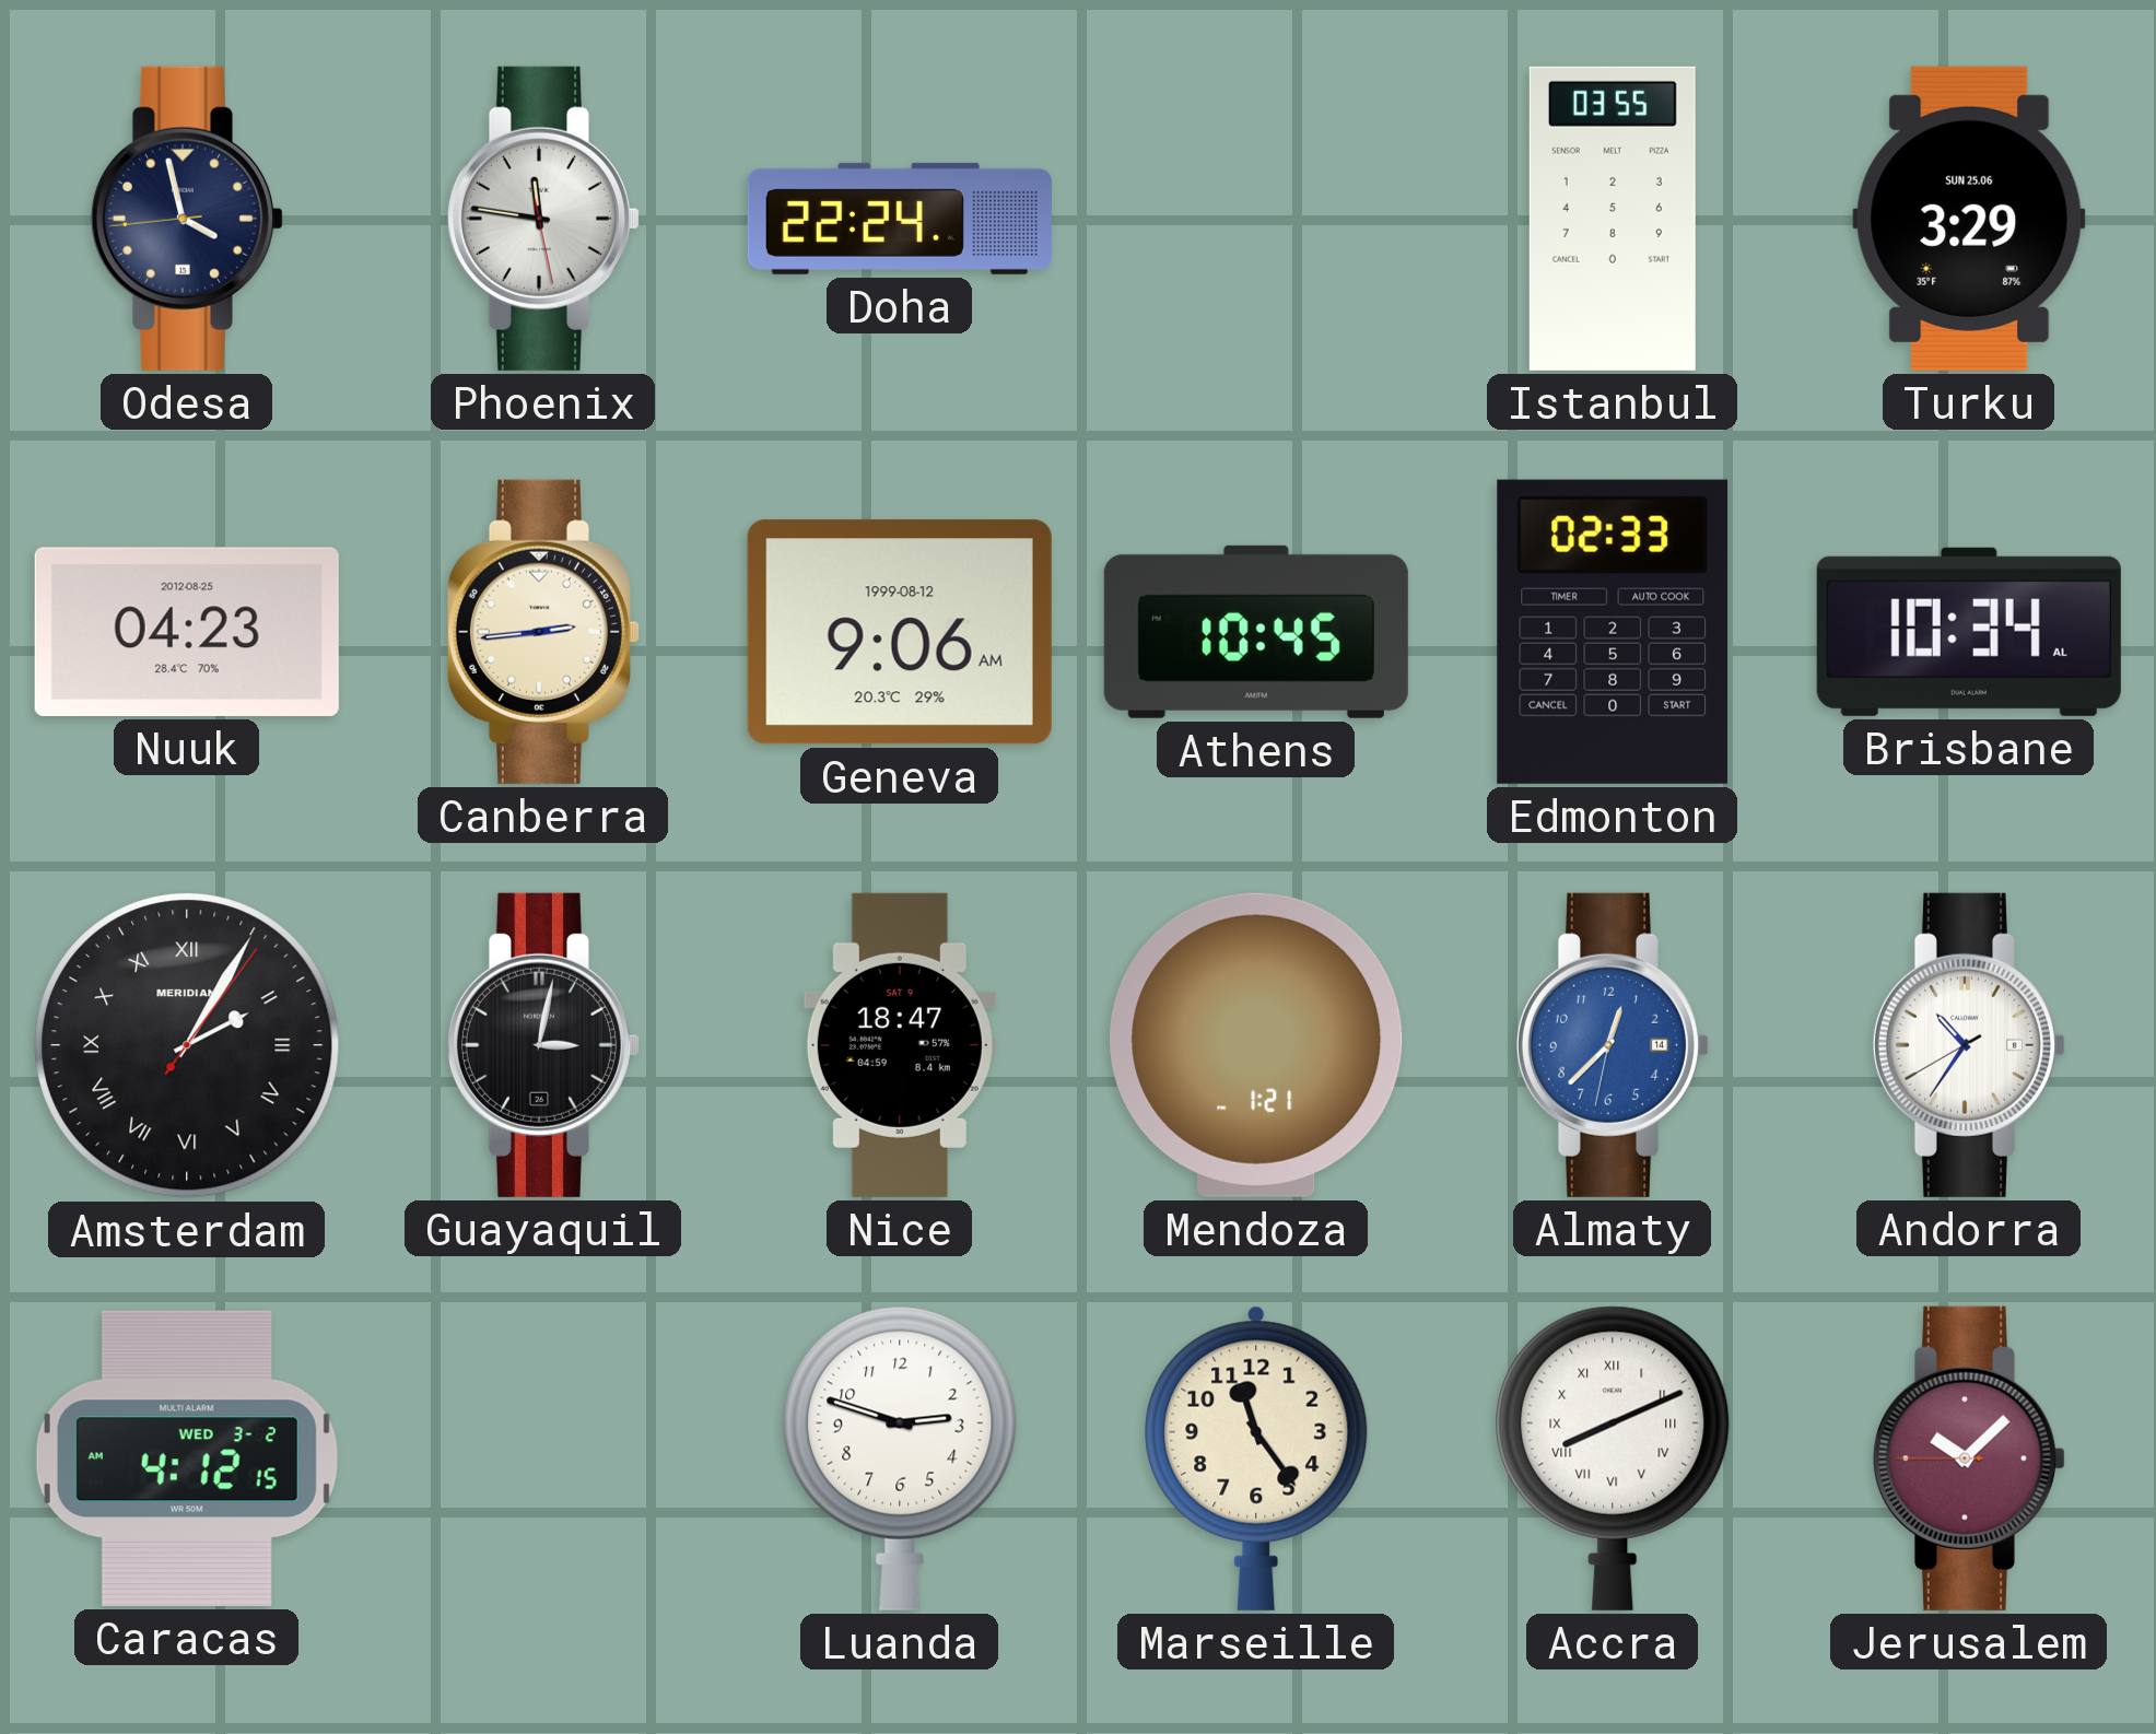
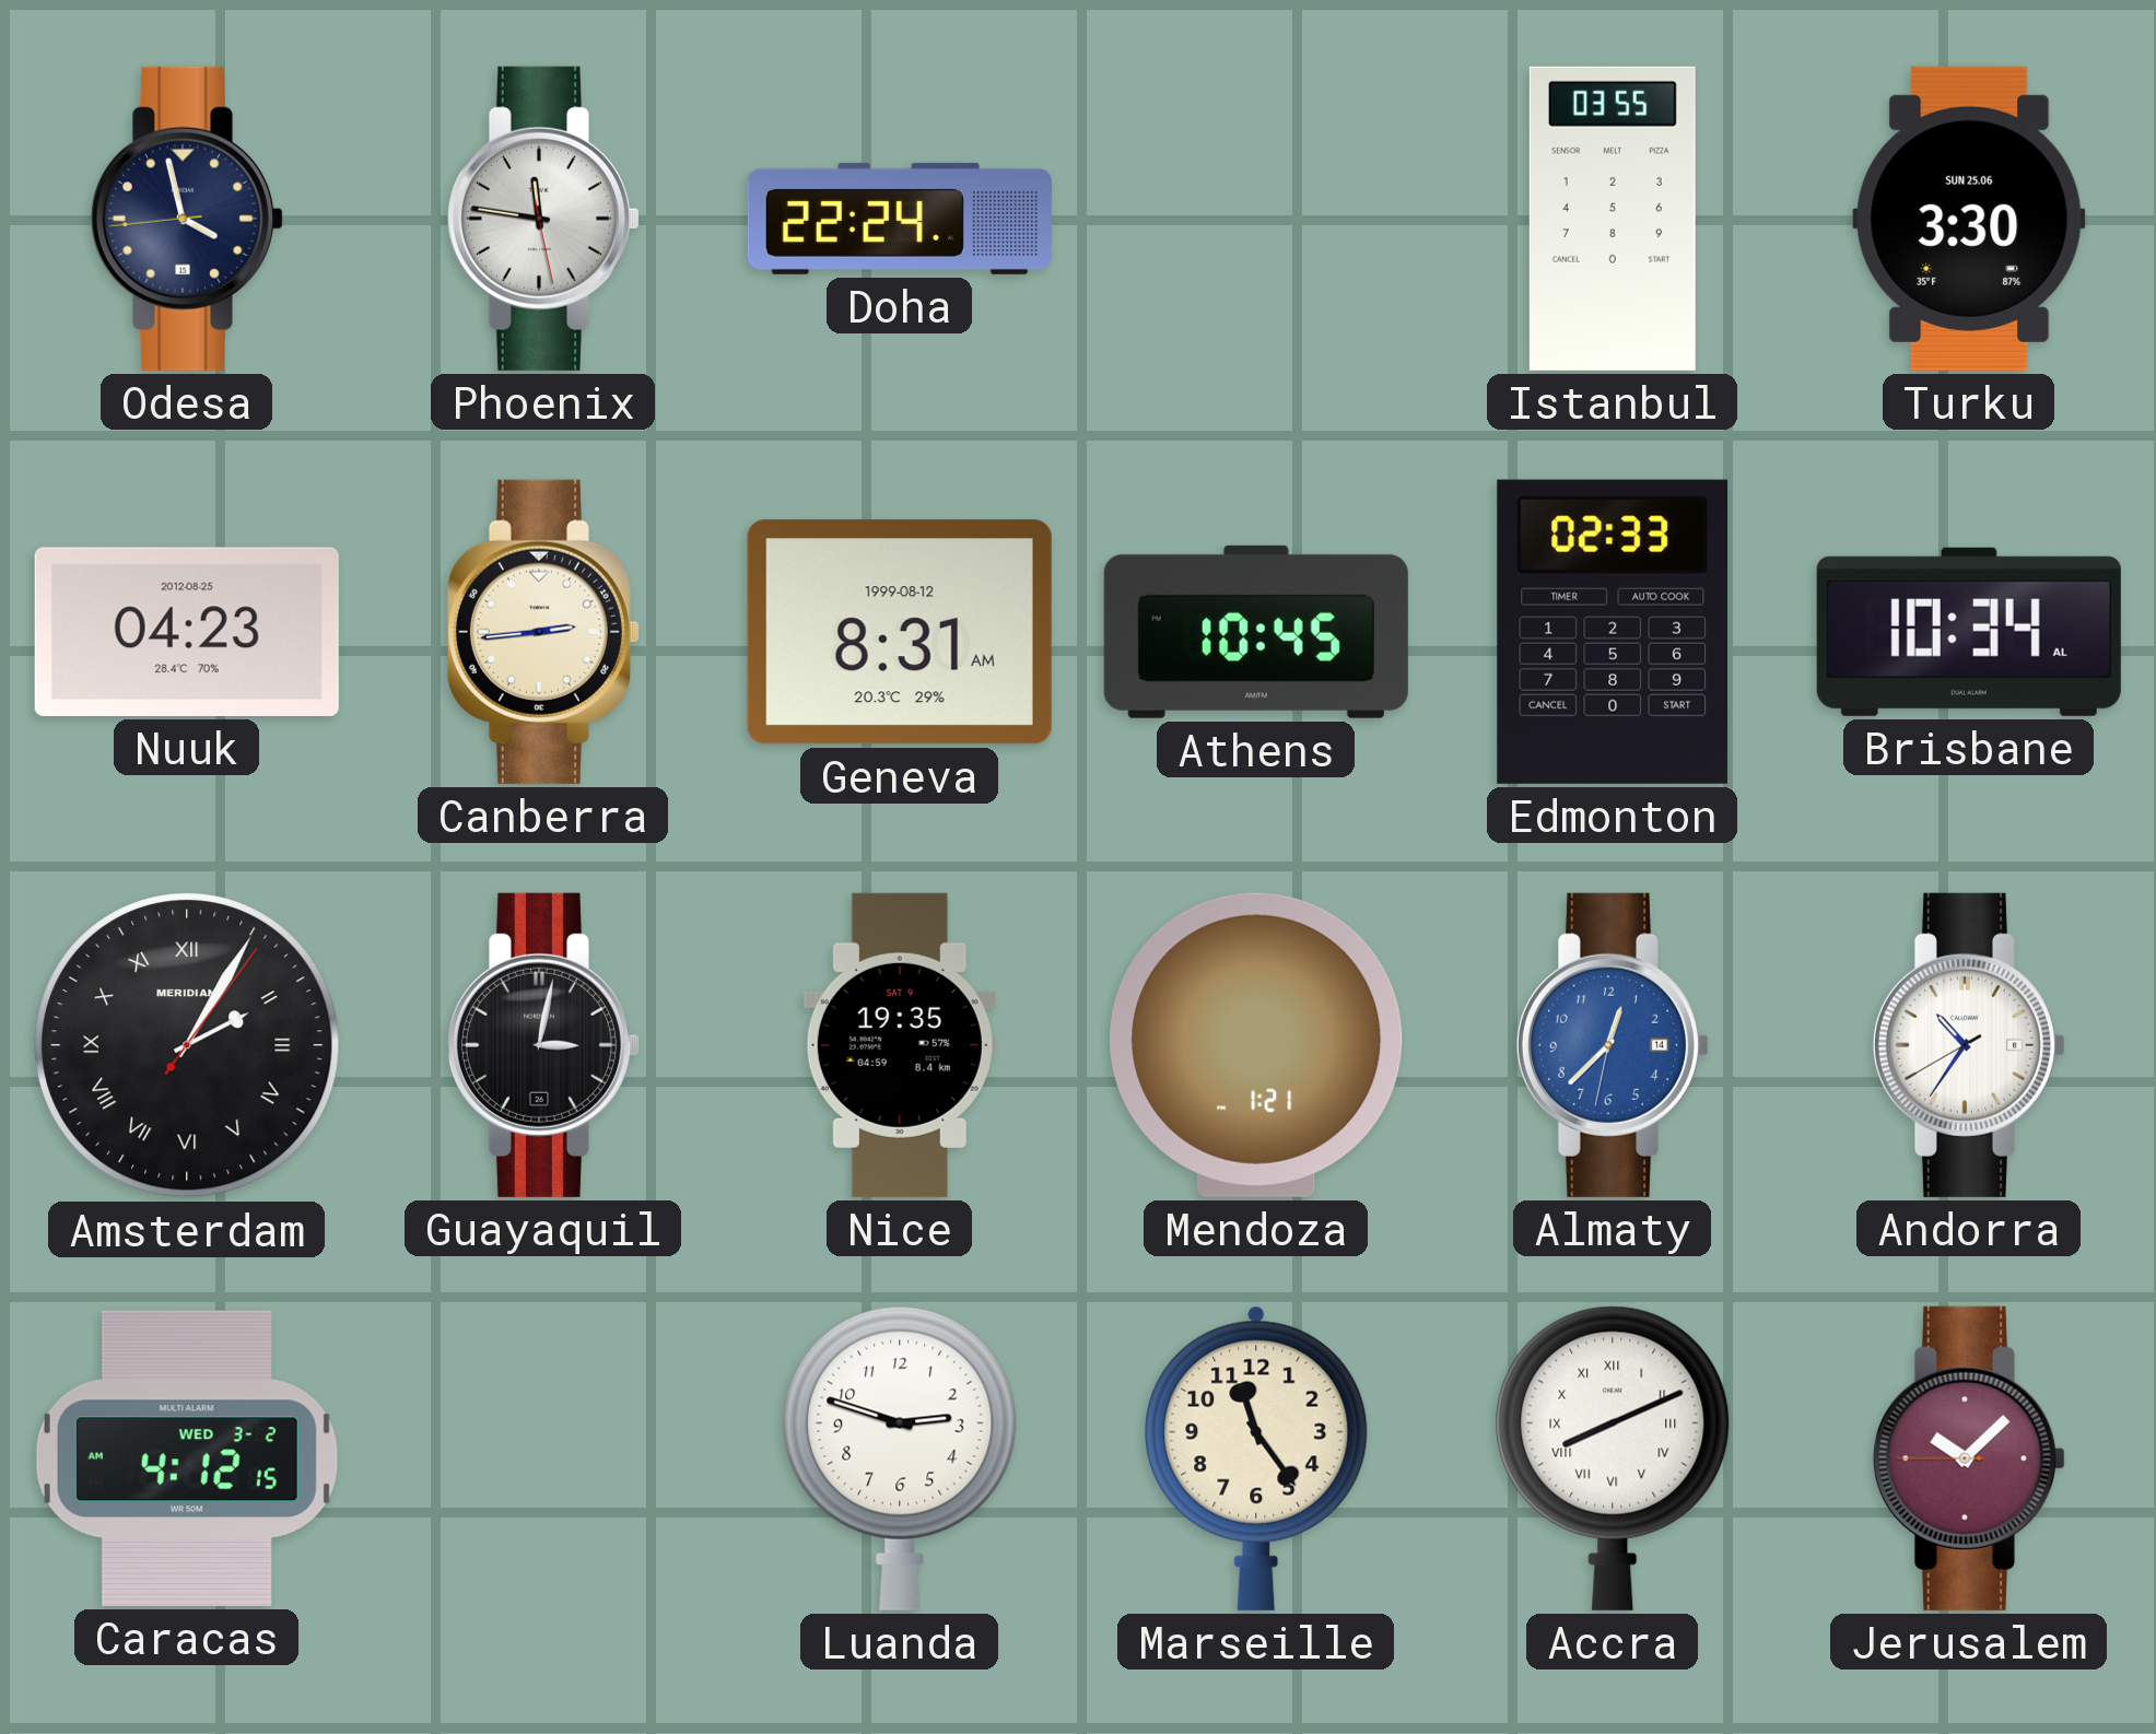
Turku: 3:29 -> 3:30 (1969, 219)
Geneva: 9:06 -> 8:31 (900, 632)
Nice: 18:47 -> 19:35 (900, 1045)
